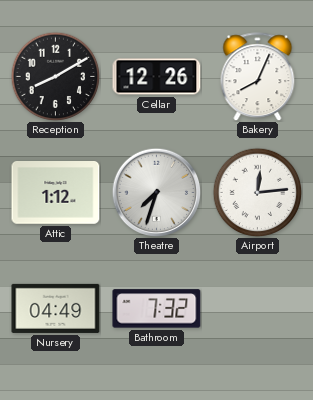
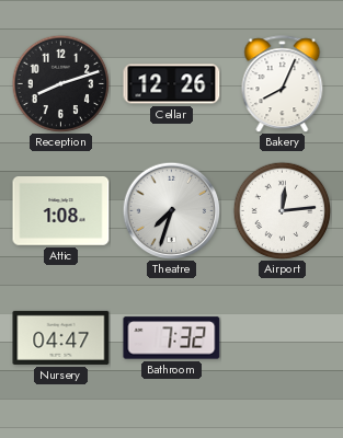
Reception: 8:10 -> 8:12 (60, 83)
Attic: 1:12 -> 1:08 (61, 211)
Nursery: 04:49 -> 04:47 (61, 337)
